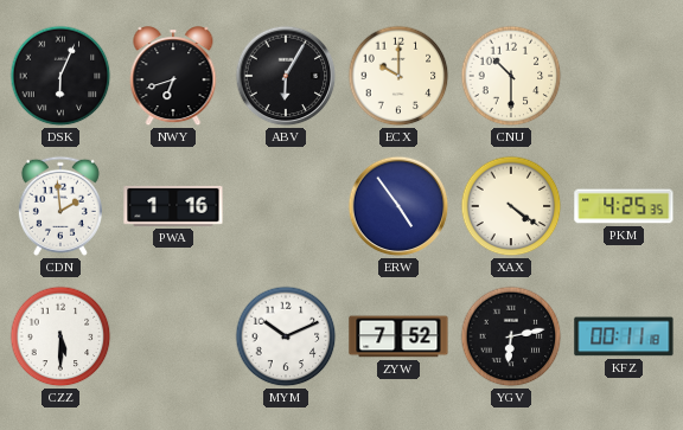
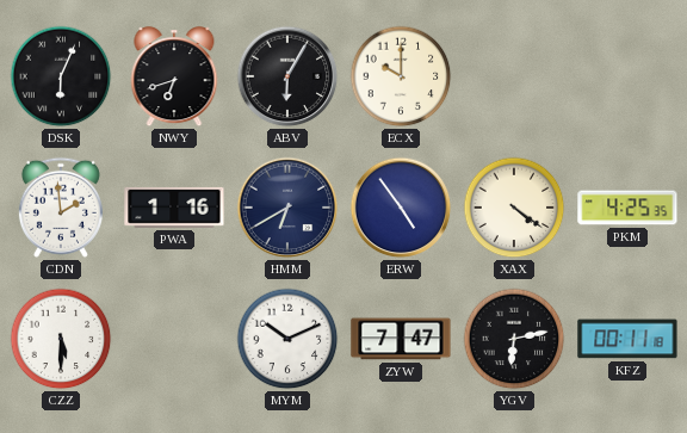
CNU: 10:30 -> none (511, 76)
HMM: none -> 6:40 (287, 208)
ZYW: 7:52 -> 7:47 (401, 339)
